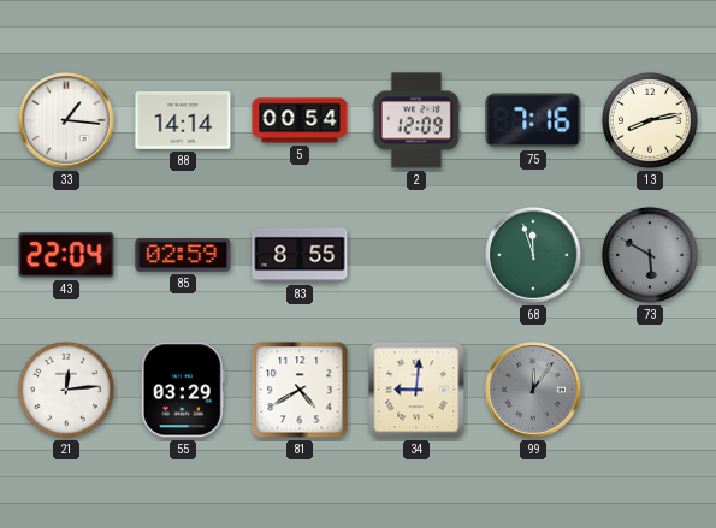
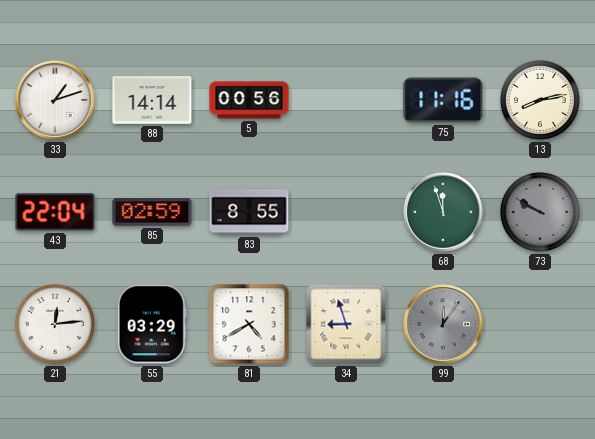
33: 1:16 -> 1:12 (55, 100)
5: 00:54 -> 00:56 (249, 100)
2: 12:09 -> none (416, 120)
75: 7:16 -> 11:16 (443, 100)
73: 5:50 -> 9:50 (540, 212)
34: 9:01 -> 8:57 (346, 324)
